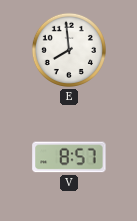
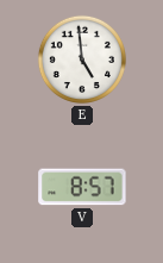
E: 7:59 -> 4:59 (82, 60)
